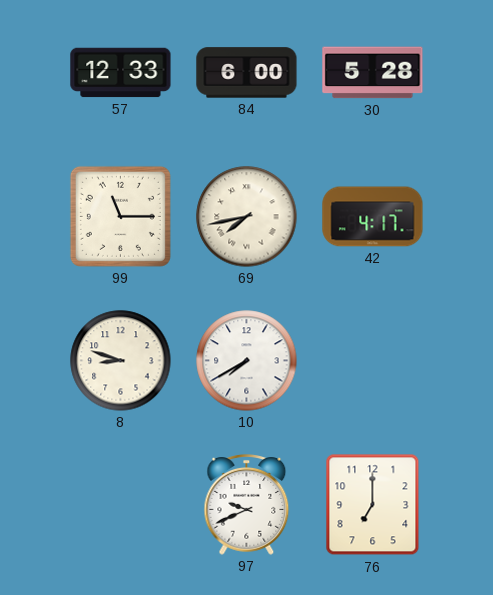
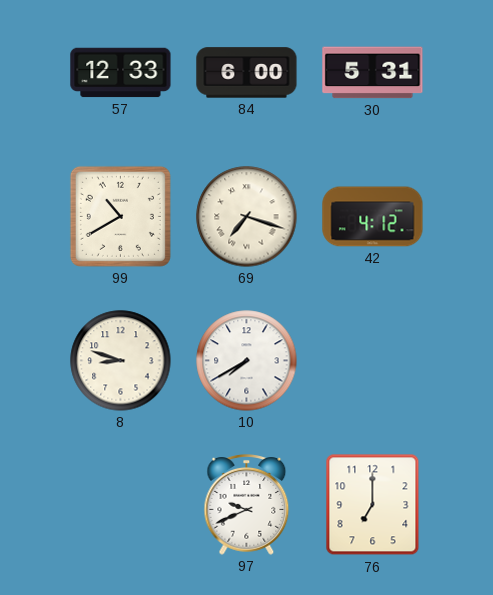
30: 5:28 -> 5:31 (373, 73)
99: 11:15 -> 10:40 (120, 216)
69: 7:43 -> 7:18 (247, 217)
42: 4:17 -> 4:12 (373, 217)
